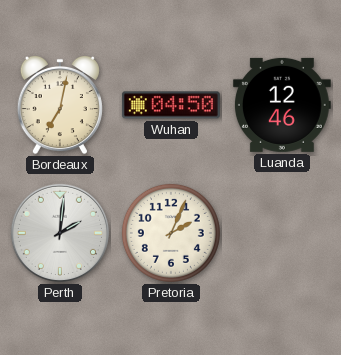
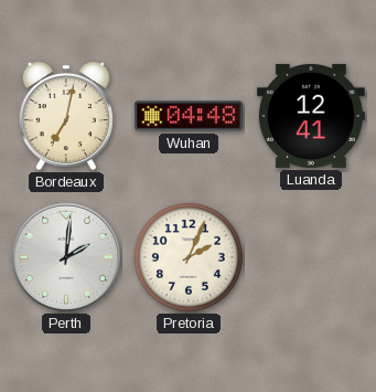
Wuhan: 04:50 -> 04:48 (189, 116)
Luanda: 12:46 -> 12:41 (311, 116)
